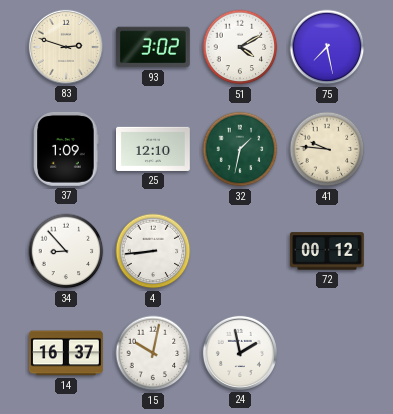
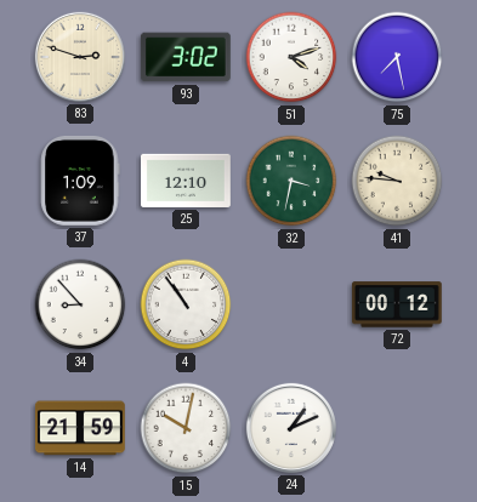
51: 4:10 -> 4:12 (291, 57)
32: 1:32 -> 3:32 (291, 181)
4: 8:44 -> 10:54 (186, 304)
14: 16:37 -> 21:59 (80, 428)
24: 1:58 -> 1:11 (291, 428)
